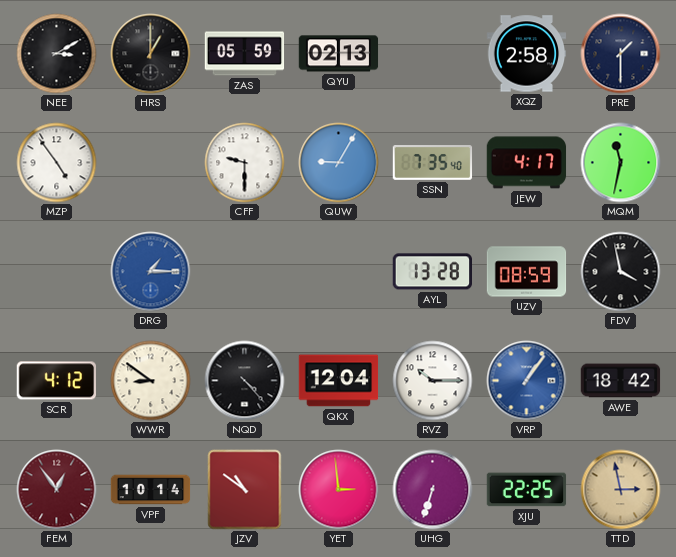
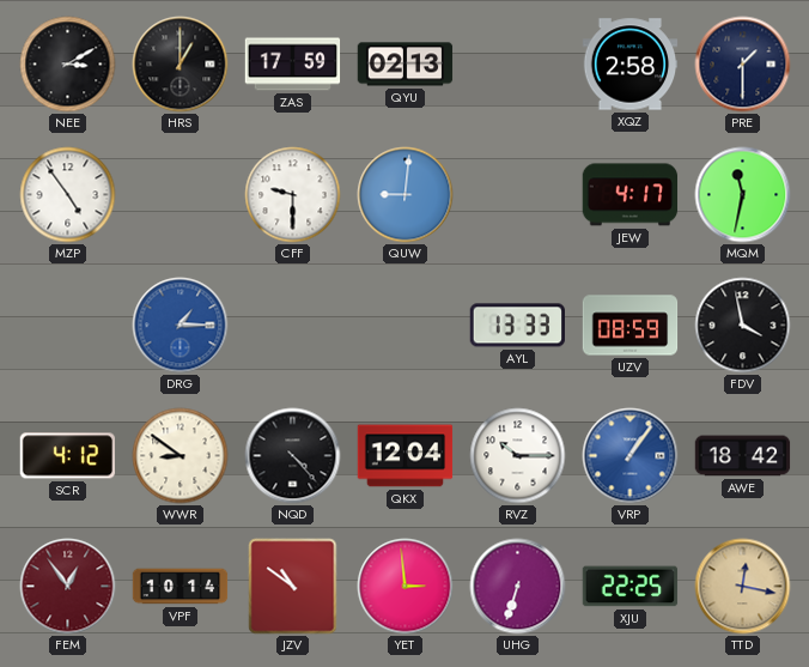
ZAS: 05:59 -> 17:59 (293, 65)
QUW: 9:05 -> 9:01 (406, 195)
SSN: 7:35 -> none (433, 163)
AYL: 13:28 -> 13:33 (518, 326)
TTD: 2:58 -> 12:17 (743, 587)
